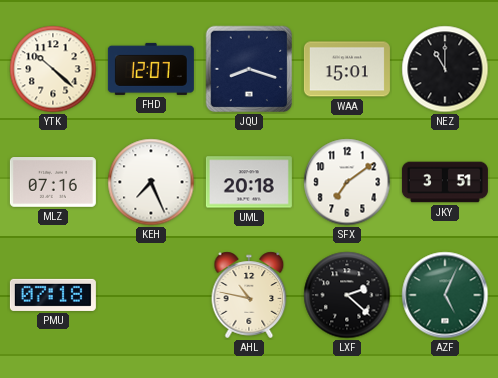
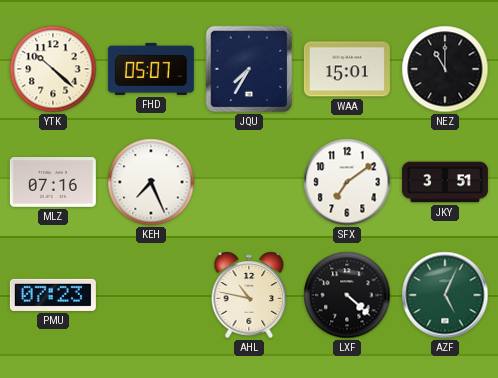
FHD: 12:07 -> 05:07 (151, 69)
JQU: 8:18 -> 7:35 (249, 69)
UML: 20:18 -> none (249, 182)
PMU: 07:18 -> 07:23 (53, 295)
LXF: 2:22 -> 4:22 (347, 295)
